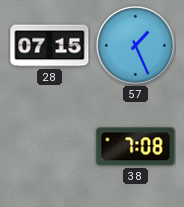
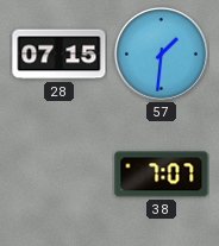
57: 1:26 -> 1:31 (162, 55)
38: 7:08 -> 7:07 (162, 175)
